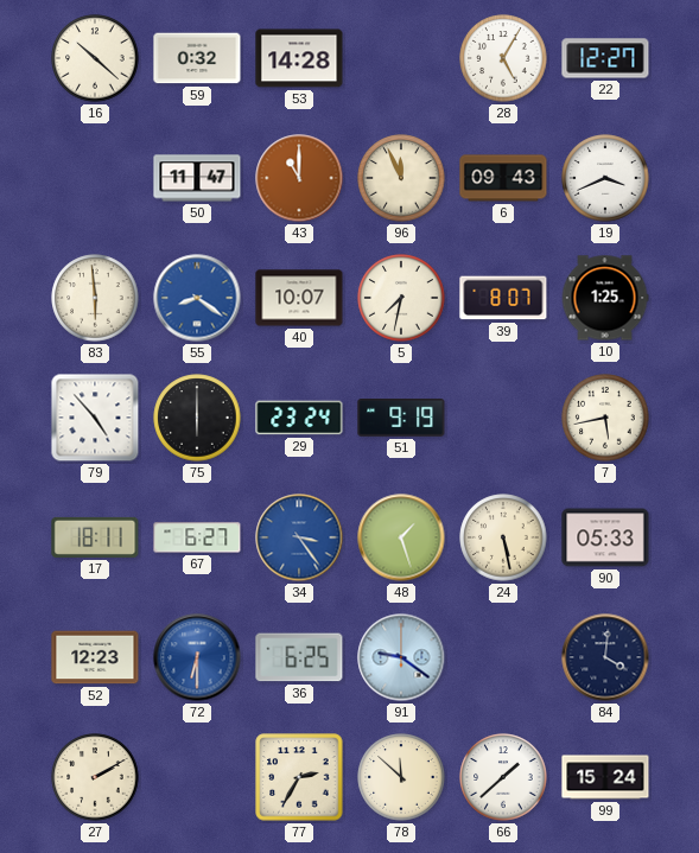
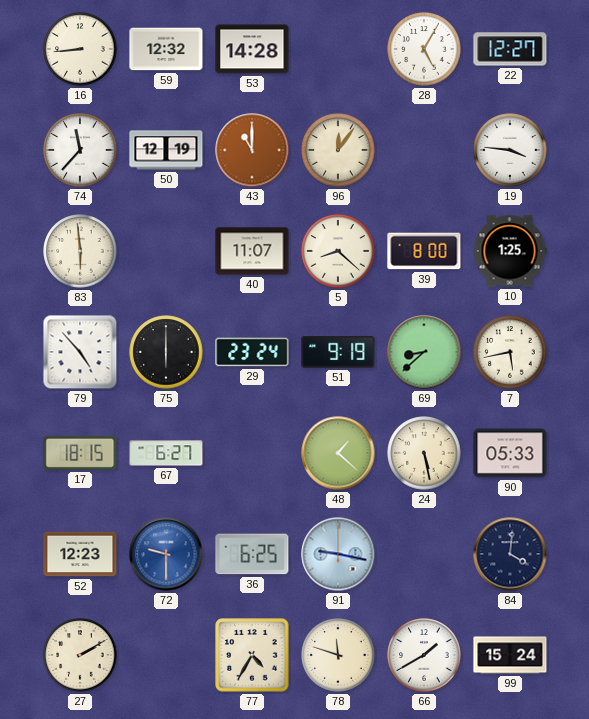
16: 10:22 -> 8:44 (80, 49)
59: 0:32 -> 12:32 (166, 49)
74: none -> 11:37 (80, 150)
50: 11:47 -> 12:19 (166, 150)
96: 11:56 -> 12:06 (338, 150)
6: 09:43 -> none (503, 178)
19: 3:41 -> 3:46 (510, 150)
55: 8:21 -> none (197, 298)
40: 10:07 -> 11:07 (252, 251)
5: 7:32 -> 8:22 (338, 251)
39: 8:07 -> 8:00 (424, 251)
69: none -> 8:38 (424, 352)
17: 18:11 -> 18:15 (80, 453)
34: 3:24 -> none (299, 537)
48: 1:27 -> 1:22 (338, 453)
72: 6:30 -> 9:30 (166, 554)
91: 9:21 -> 9:17 (338, 554)
77: 2:35 -> 4:35 (252, 655)
78: 11:52 -> 11:48 (338, 655)
66: 1:38 -> 1:40 (424, 655)
